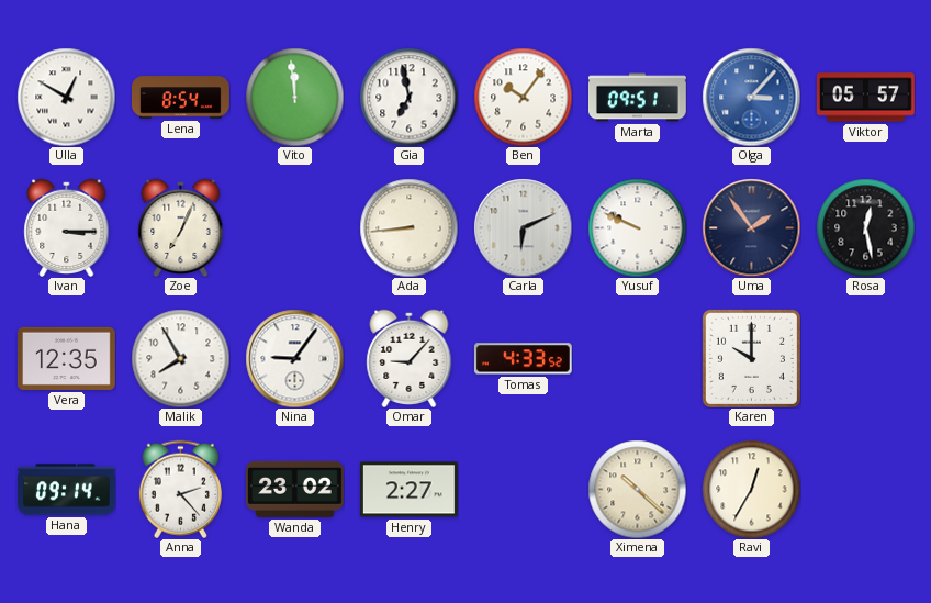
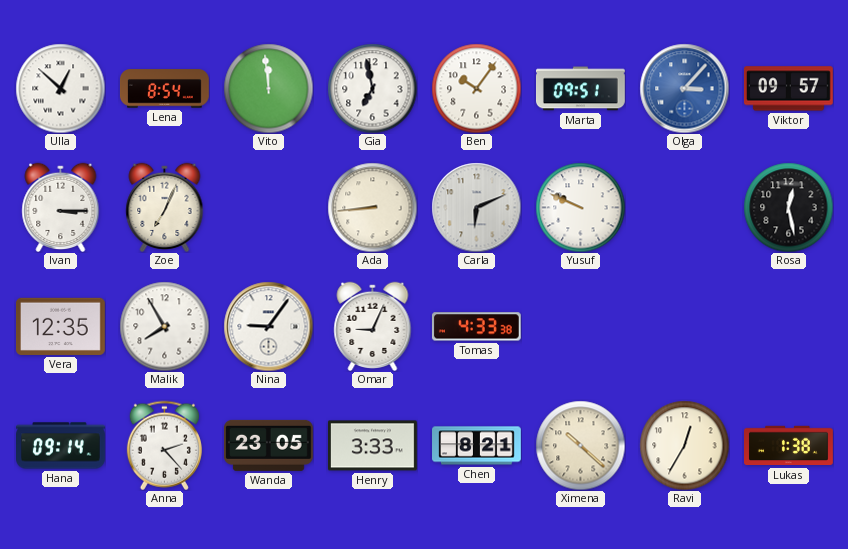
Ulla: 12:50 -> 12:52 (60, 88)
Viktor: 05:57 -> 09:57 (788, 89)
Uma: 1:54 -> none (751, 227)
Omar: 9:07 -> 9:04 (373, 326)
Tomas: 4:33:52 -> 4:33:38 (476, 327)
Karen: 10:00 -> none (751, 358)
Wanda: 23:02 -> 23:05 (268, 445)
Henry: 2:27 -> 3:33 (372, 446)
Chen: none -> 8:21 (477, 446)
Lukas: none -> 1:38 (789, 446)
